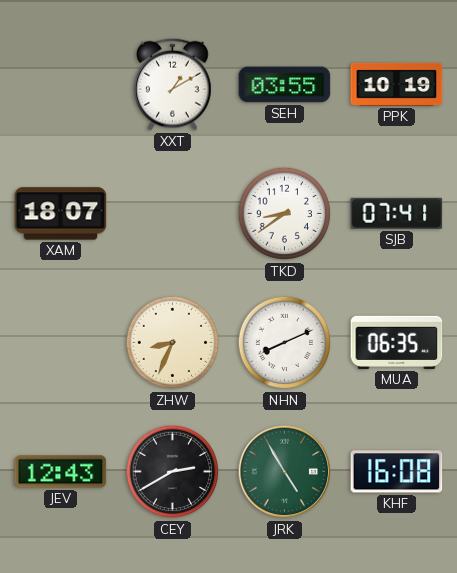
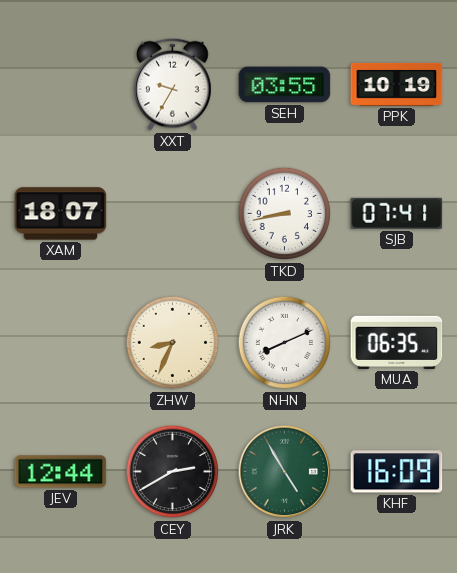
XXT: 1:10 -> 9:35 (173, 84)
TKD: 8:39 -> 8:43 (285, 214)
JEV: 12:43 -> 12:44 (61, 472)
KHF: 16:08 -> 16:09 (397, 472)
